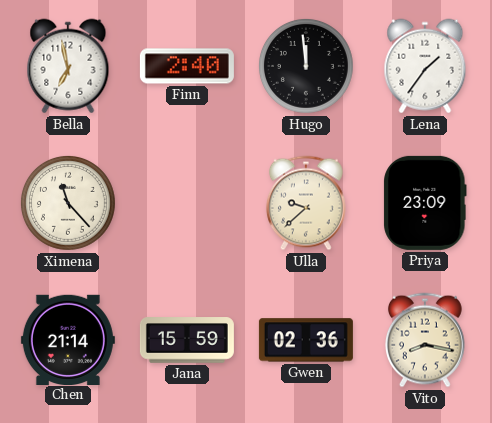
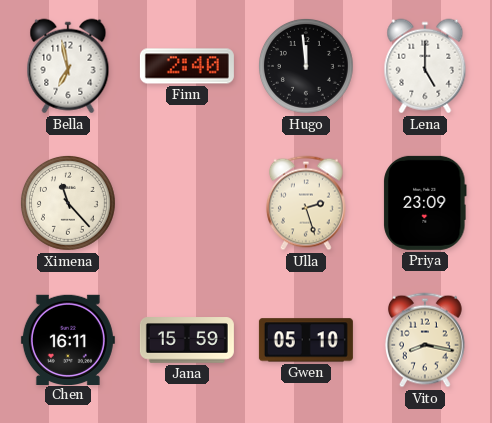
Lena: 1:36 -> 5:00 (425, 66)
Ulla: 9:38 -> 2:27 (306, 203)
Chen: 21:14 -> 16:11 (68, 339)
Gwen: 02:36 -> 05:10 (306, 340)
